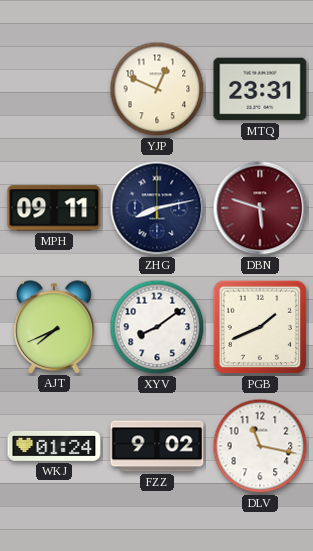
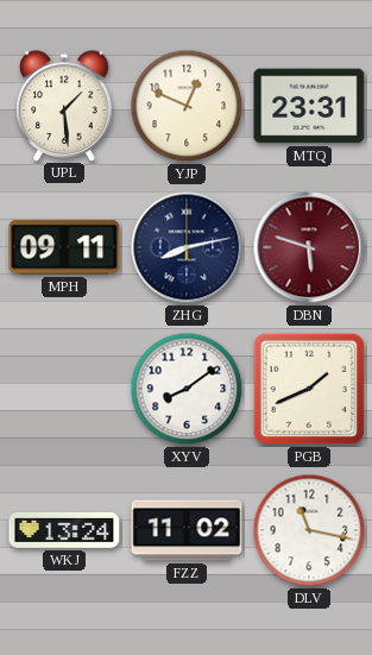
UPL: none -> 1:29 (64, 106)
AJT: 7:41 -> none (54, 327)
WKJ: 01:24 -> 13:24 (64, 530)
FZZ: 9:02 -> 11:02 (187, 530)
